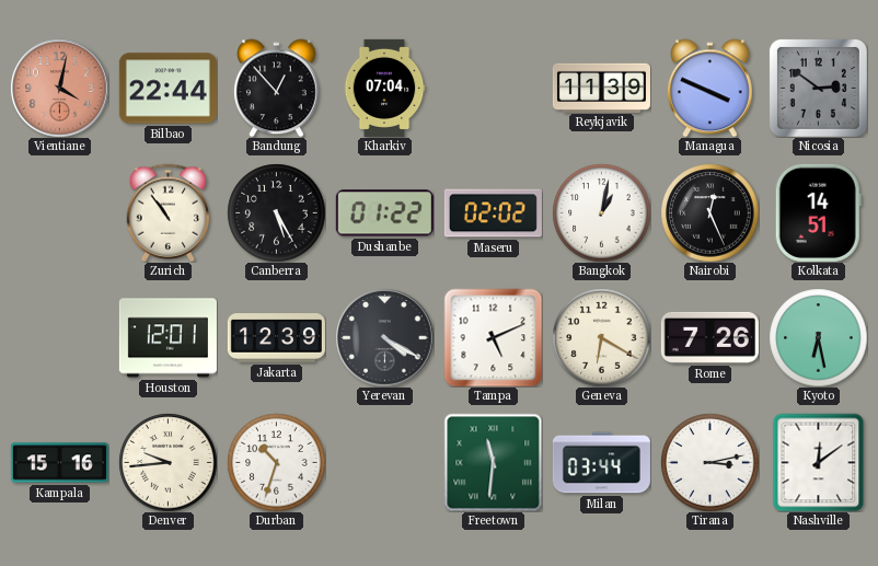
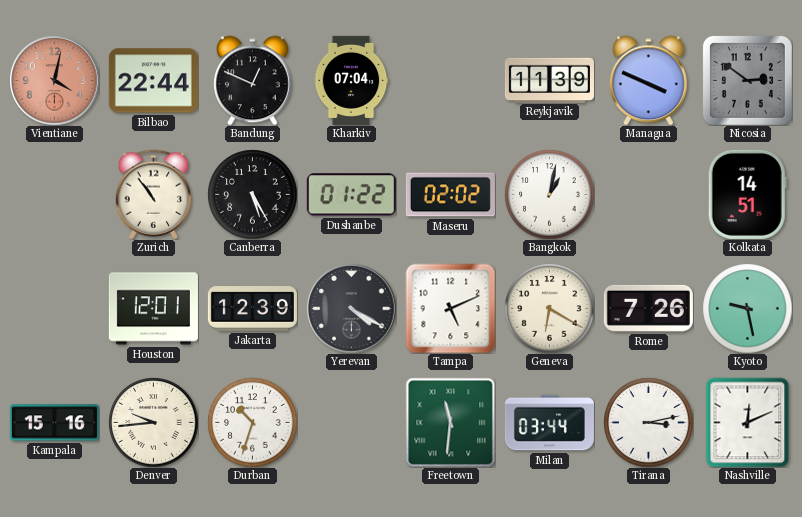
Bandung: 12:53 -> 12:49 (253, 80)
Nairobi: 12:26 -> none (709, 212)
Kyoto: 6:28 -> 9:28 (747, 308)
Nashville: 12:09 -> 12:11 (748, 422)
